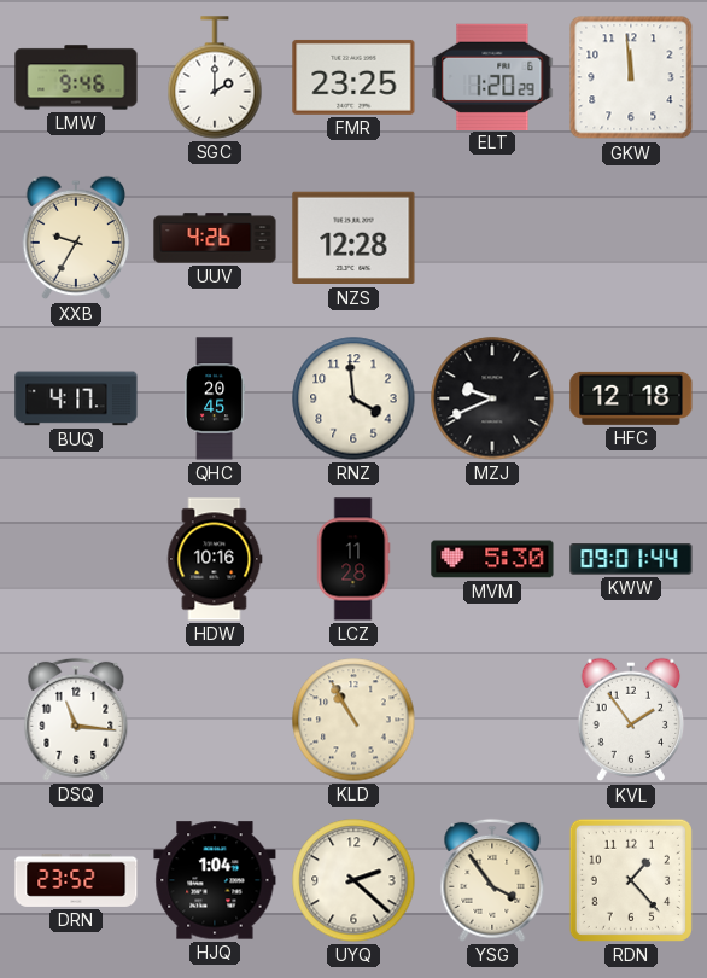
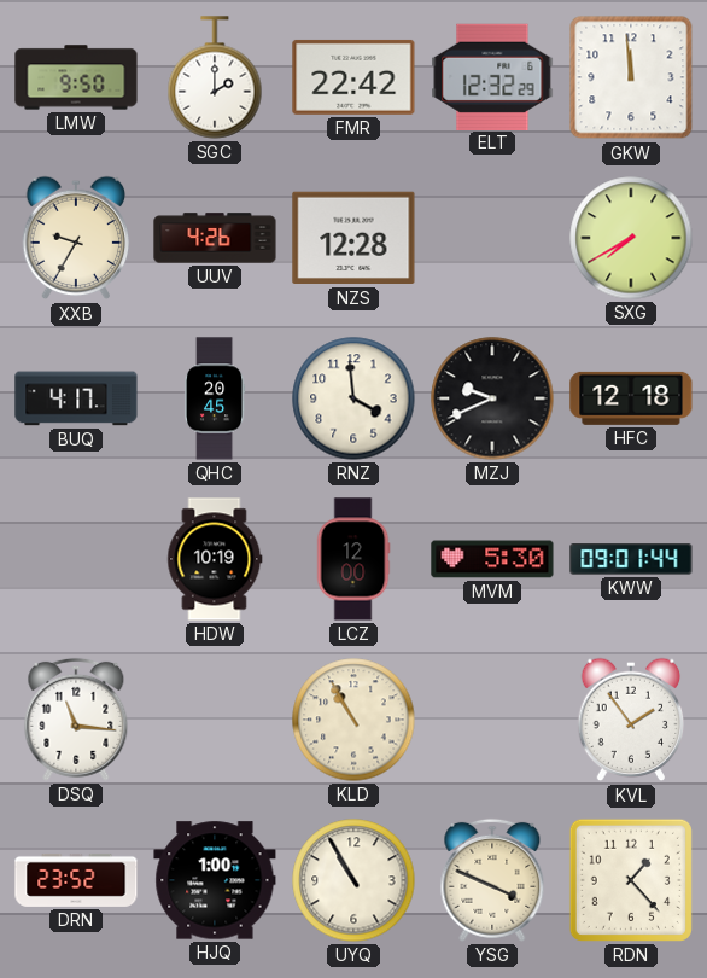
LMW: 9:46 -> 9:50 (76, 77)
FMR: 23:25 -> 22:42 (353, 77)
ELT: 1:20 -> 12:32 (492, 76)
SXG: none -> 7:40 (631, 238)
HDW: 10:16 -> 10:19 (215, 559)
LCZ: 11:28 -> 12:00 (353, 559)
HJQ: 1:04 -> 1:00 (215, 880)
UYQ: 2:22 -> 10:55 (353, 880)
YSG: 3:54 -> 3:49 (492, 880)
